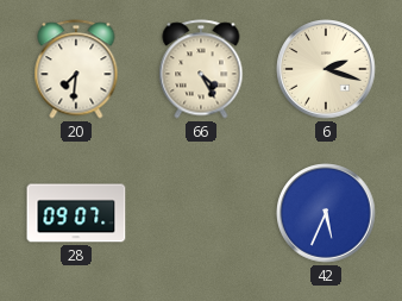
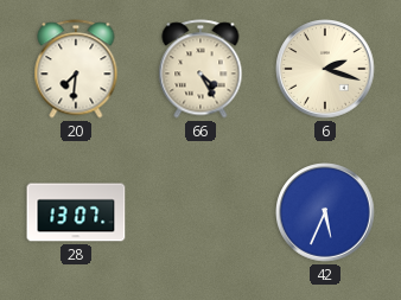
28: 09:07 -> 13:07 (76, 212)
